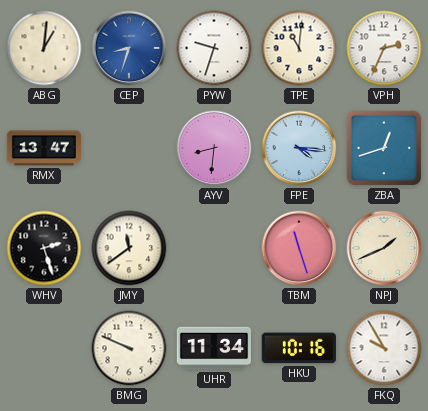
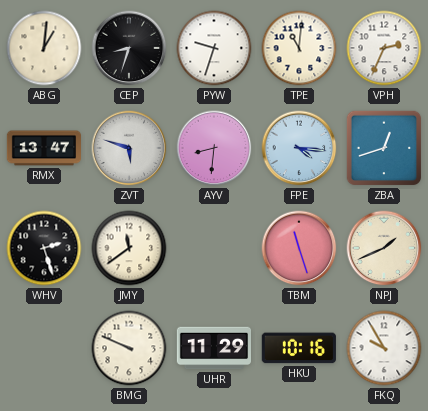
CEP dial: blue -> black (129, 48)
ZVT: none -> 5:48 (129, 148)
UHR: 11:34 -> 11:29 (213, 348)
